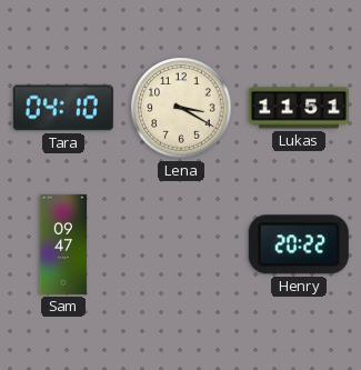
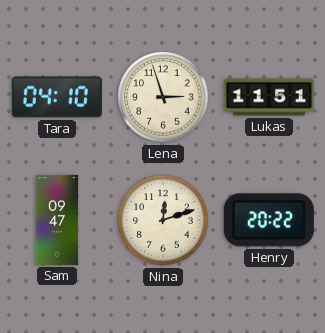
Lena: 3:20 -> 2:57 (163, 97)
Nina: none -> 12:12 (163, 220)
